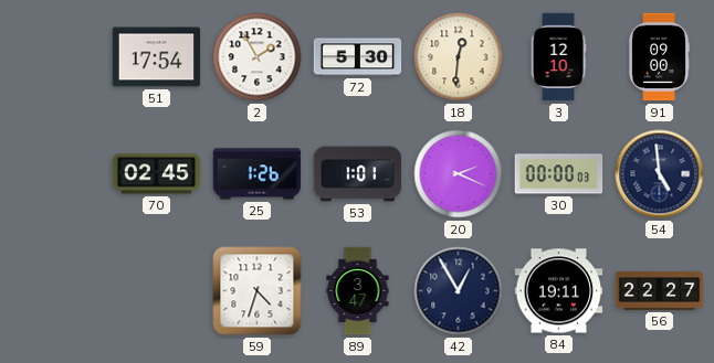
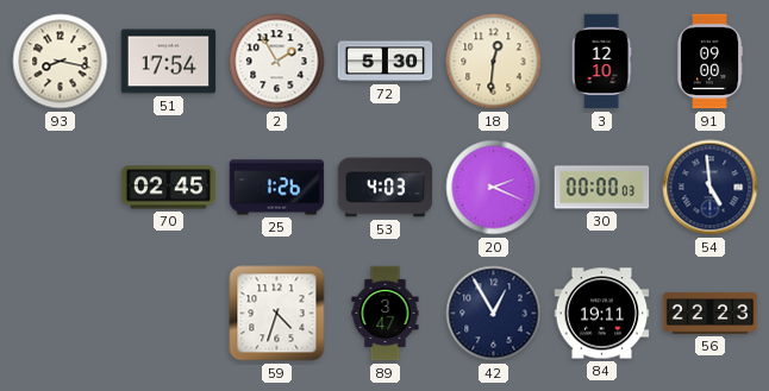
93: none -> 8:17 (61, 62)
53: 1:01 -> 4:03 (386, 188)
56: 22:27 -> 22:23 (711, 314)
